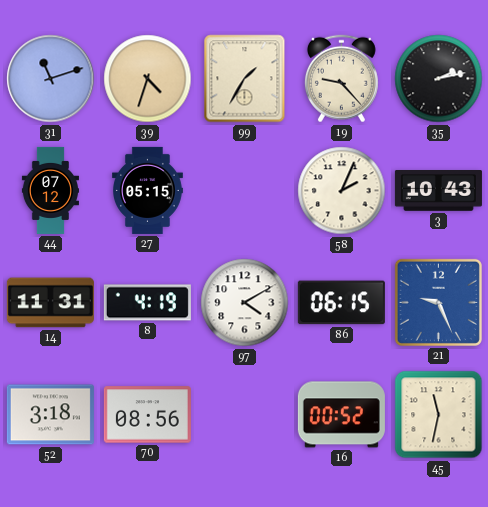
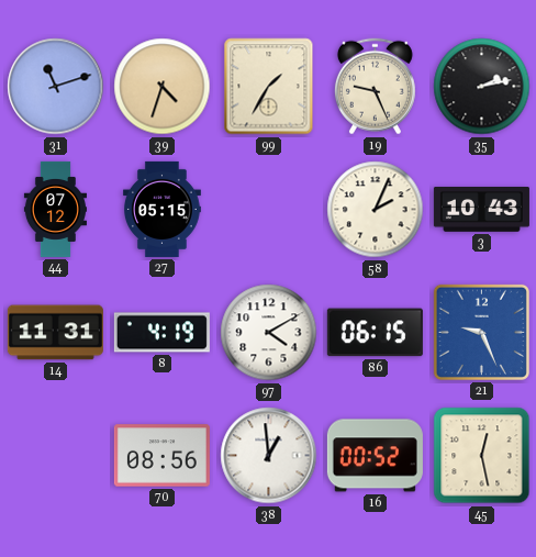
19: 9:23 -> 9:26 (375, 87)
52: 3:18 -> none (50, 415)
38: none -> 12:59 (269, 456)
45: 11:32 -> 12:28 (482, 456)
